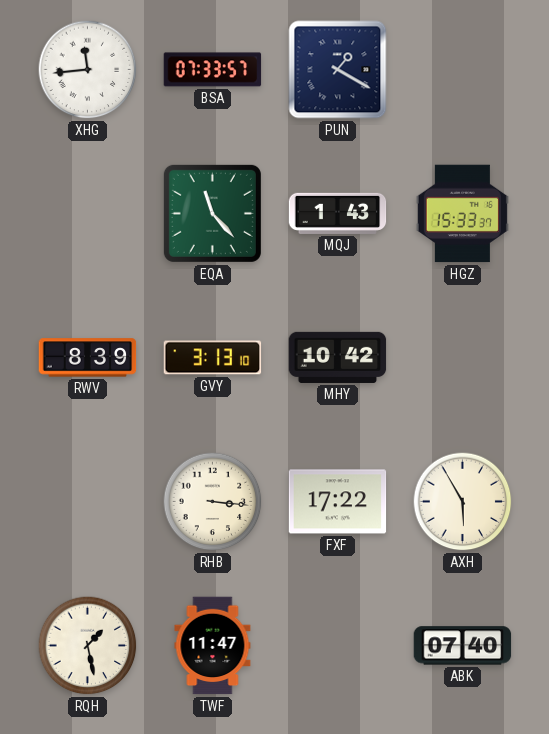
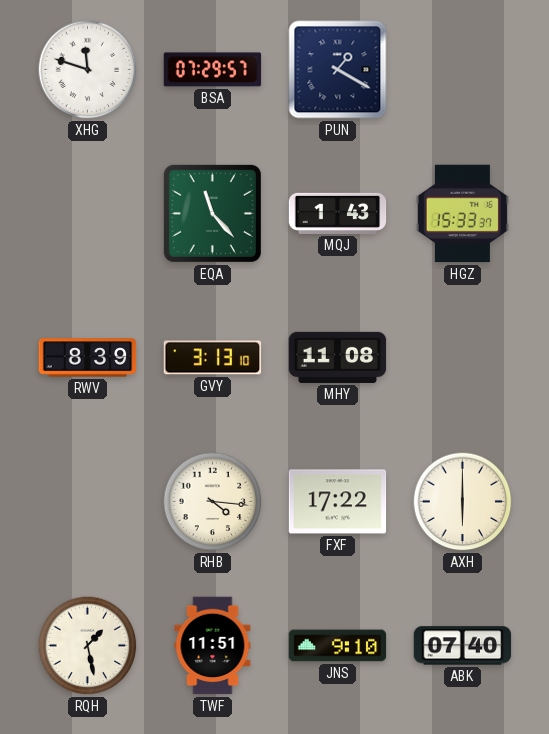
XHG: 11:44 -> 11:48 (88, 70)
BSA: 07:33 -> 07:29 (213, 70)
MHY: 10:42 -> 11:08 (338, 357)
RHB: 3:16 -> 4:16 (213, 502)
AXH: 5:55 -> 6:00 (463, 502)
TWF: 11:47 -> 11:51 (213, 646)
JNS: none -> 9:10 (338, 646)
